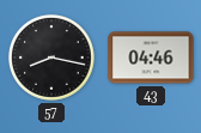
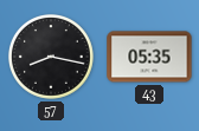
43: 04:46 -> 05:35 (149, 57)
